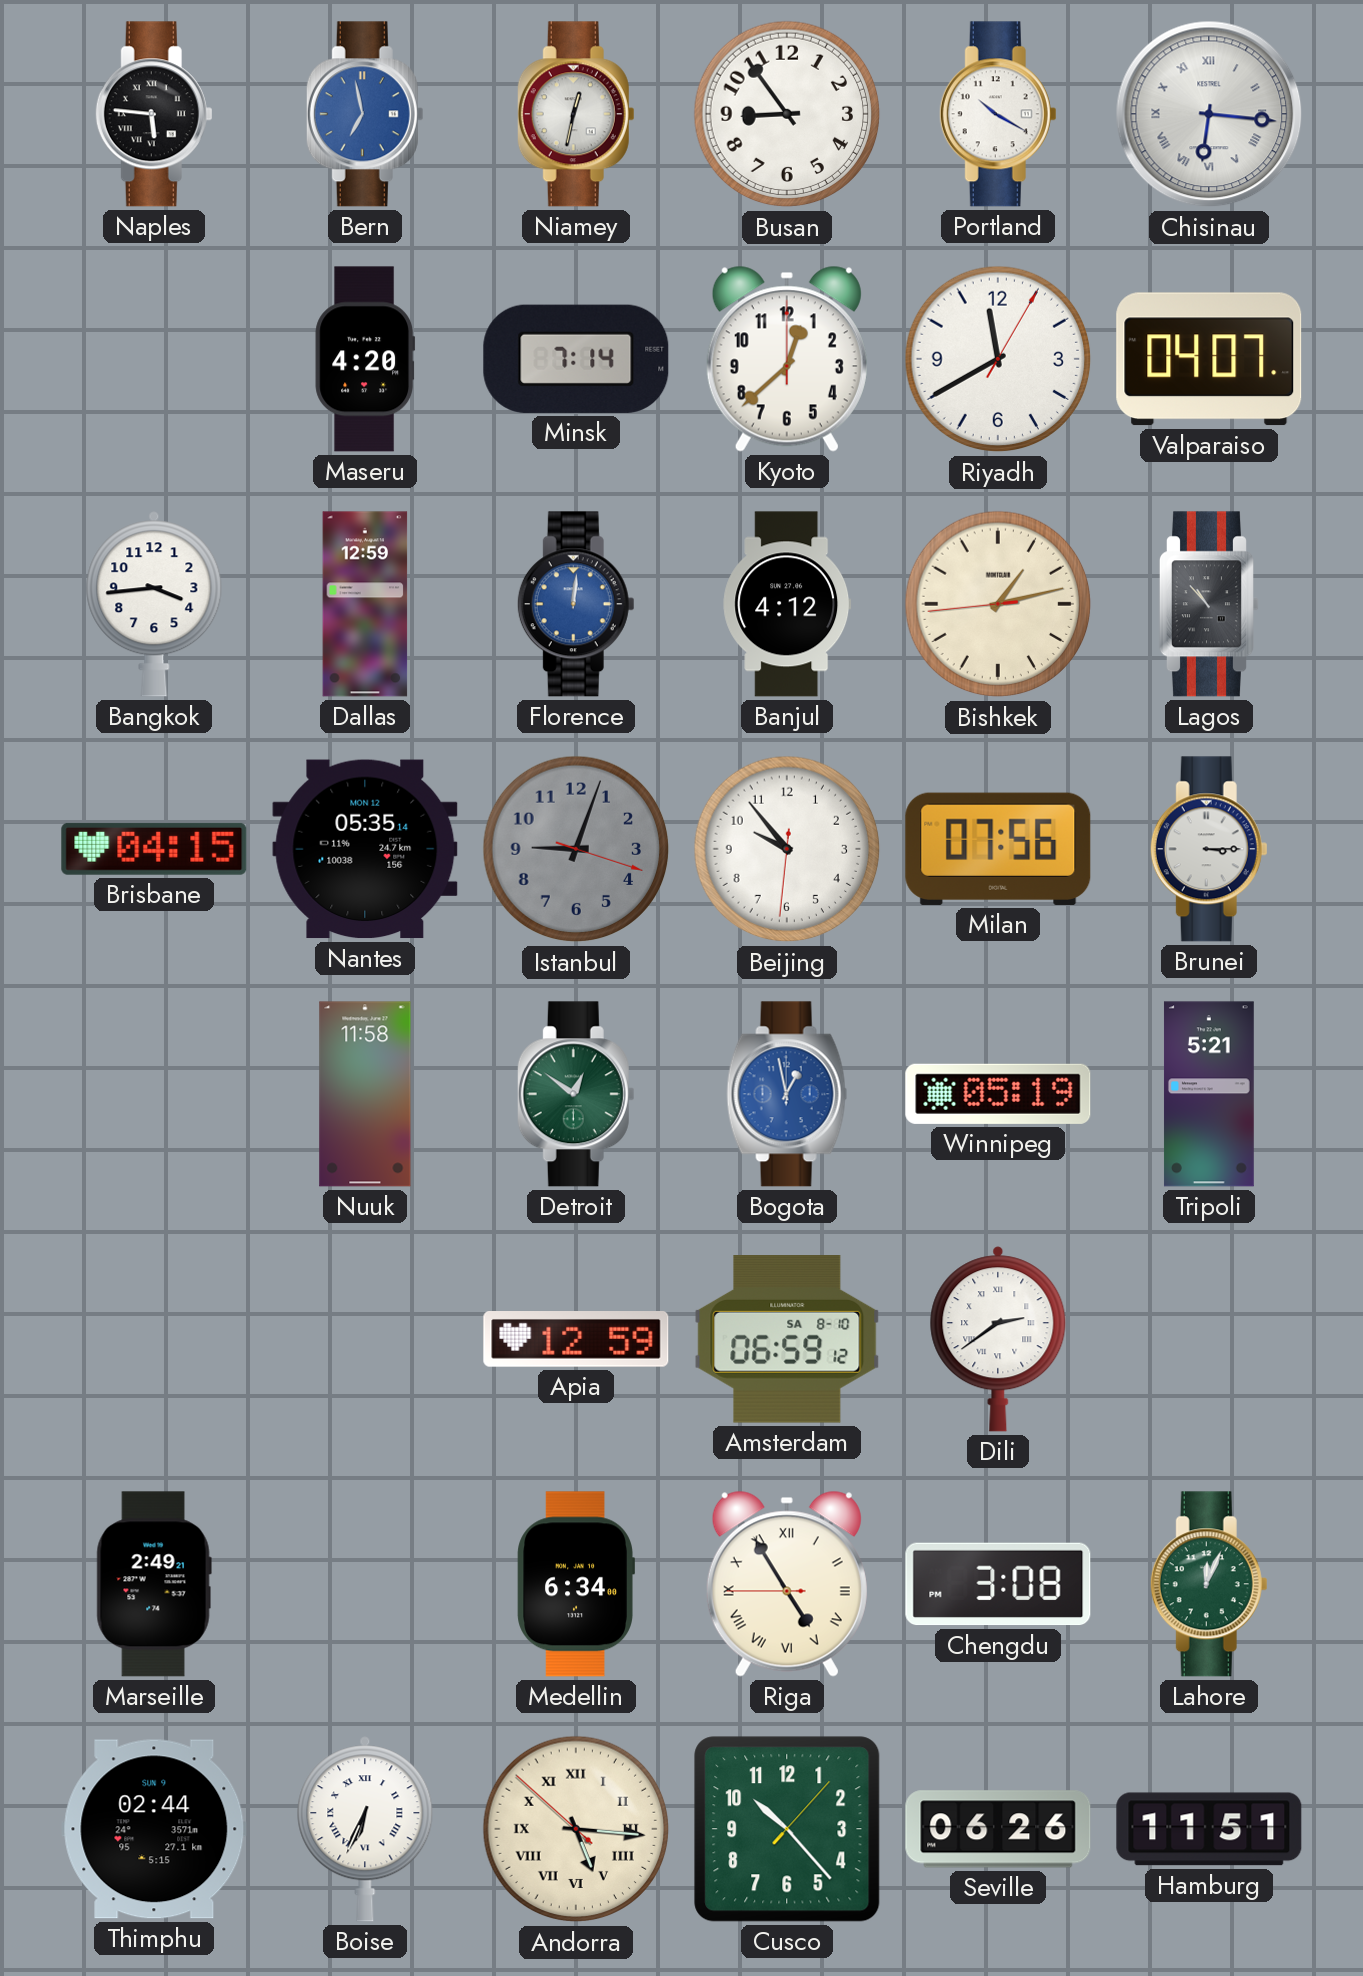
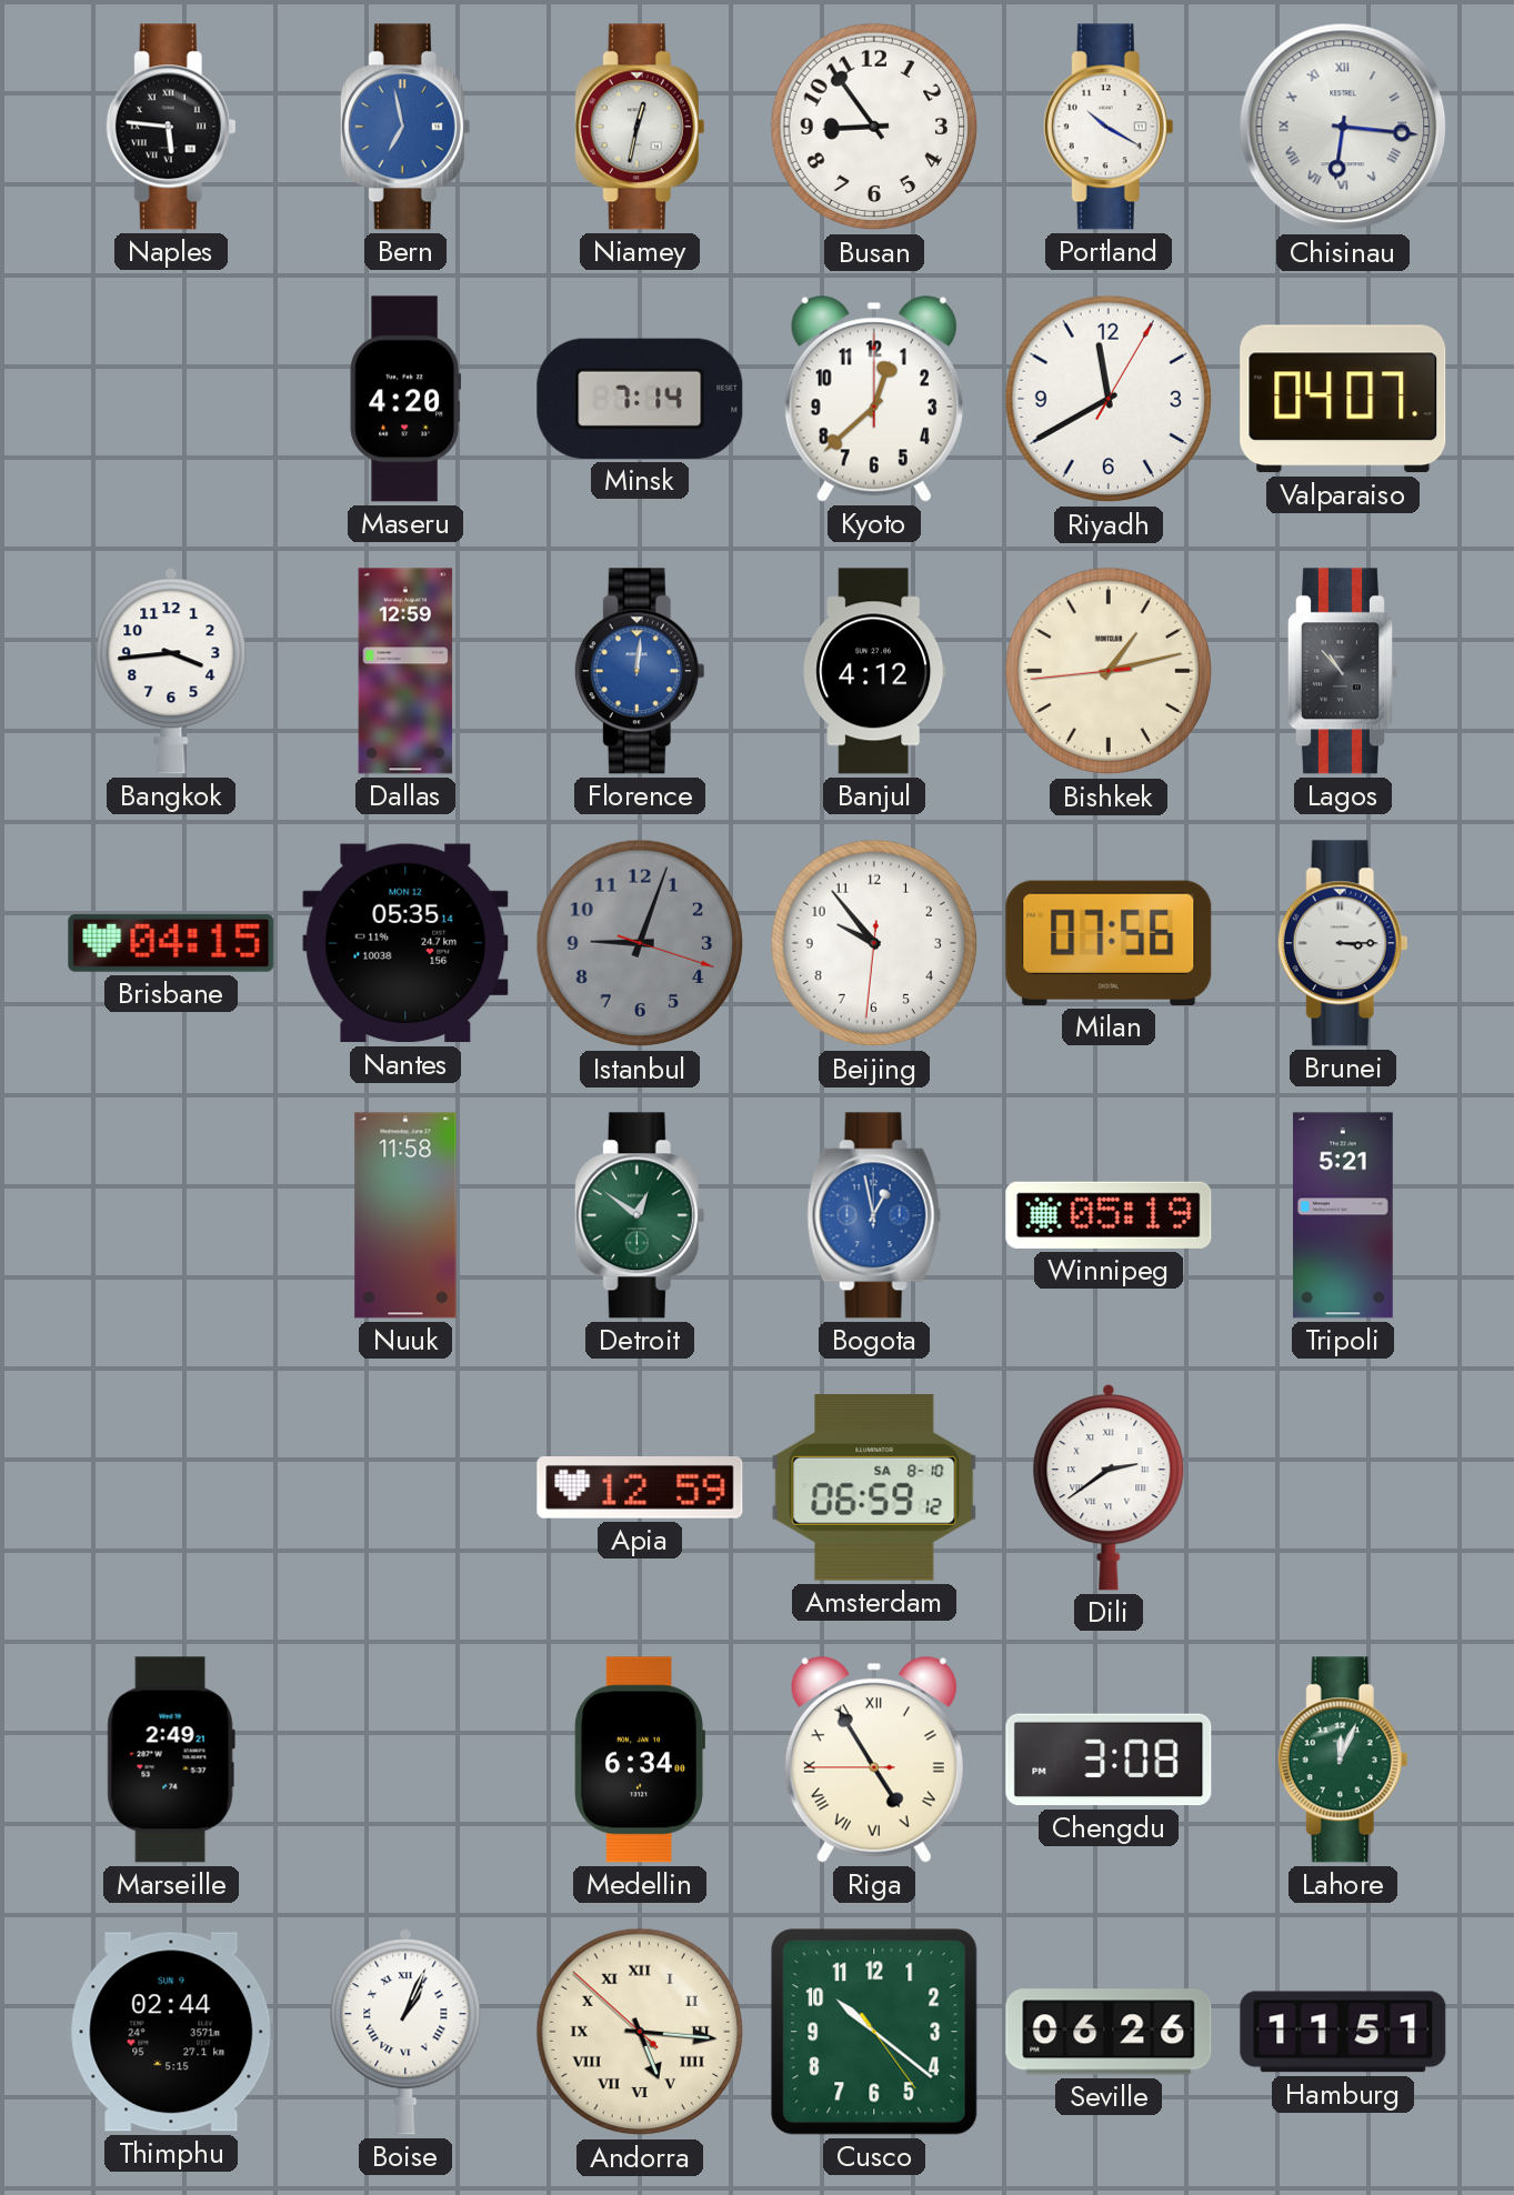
Boise: 6:34 -> 1:04 (405, 2032)
Cusco: 10:23 -> 10:21 (874, 2032)
